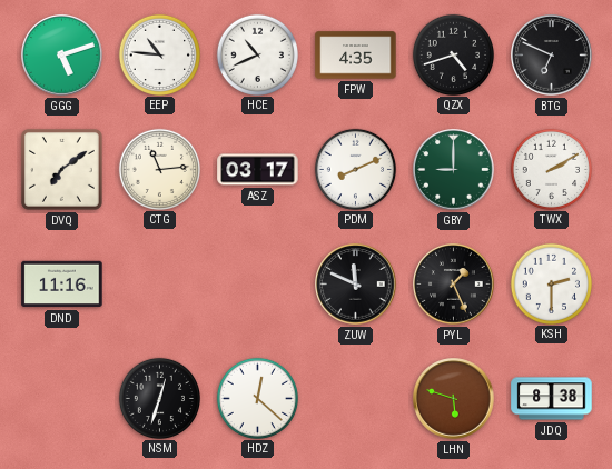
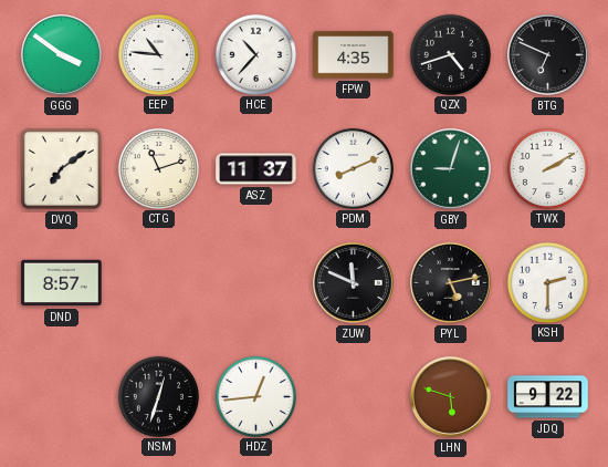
GGG: 5:12 -> 3:51 (62, 55)
HCE: 10:41 -> 10:37 (255, 54)
CTG: 11:14 -> 11:12 (158, 168)
ASZ: 03:17 -> 11:37 (256, 169)
GBY: 9:00 -> 9:03 (451, 169)
DND: 11:16 -> 8:57 (62, 283)
PYL: 1:26 -> 5:13 (451, 283)
HDZ: 12:22 -> 12:44 (255, 396)
JDQ: 8:38 -> 9:22 (548, 397)
